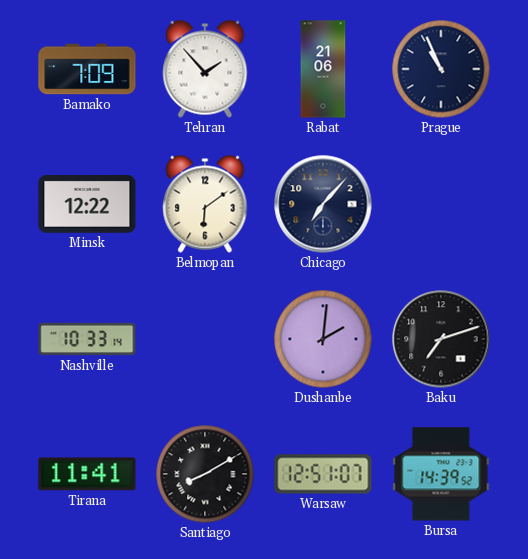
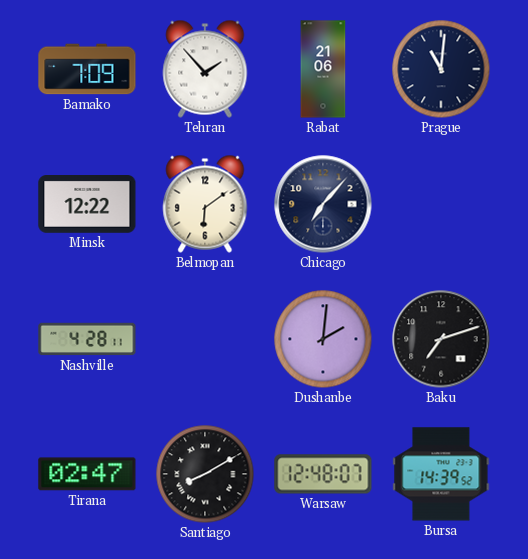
Prague: 10:56 -> 11:01 (441, 69)
Nashville: 10:33 -> 4:28 (87, 339)
Tirana: 11:41 -> 02:47 (87, 474)
Warsaw: 12:51 -> 12:48 (323, 474)
